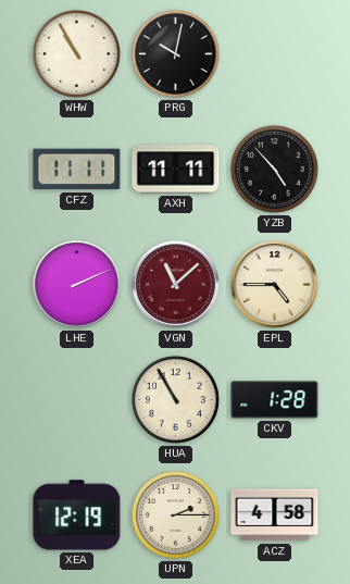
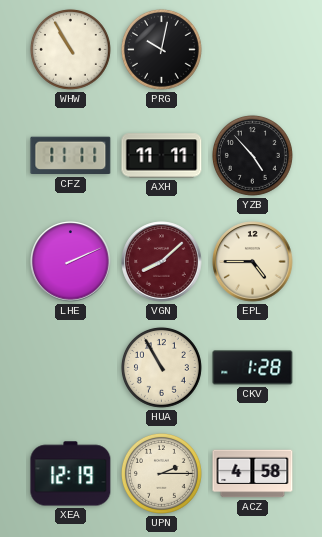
VGN: 11:08 -> 8:08 (162, 262)
